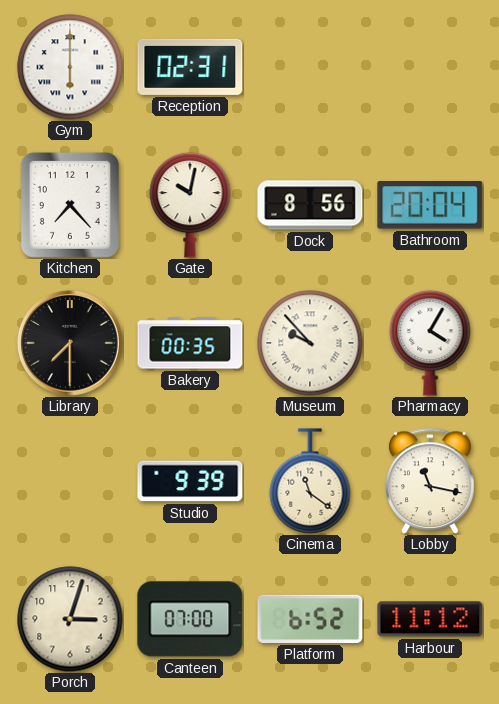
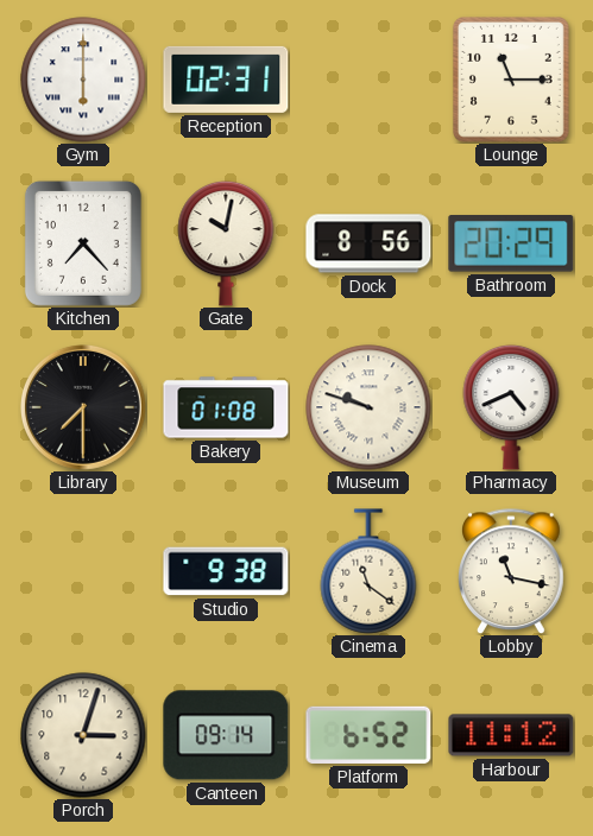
Lounge: none -> 11:15 (511, 81)
Bathroom: 20:04 -> 20:29 (511, 243)
Bakery: 00:35 -> 01:08 (226, 407)
Museum: 9:53 -> 9:48 (368, 407)
Pharmacy: 4:05 -> 4:41 (511, 407)
Studio: 9:39 -> 9:38 (226, 571)
Canteen: 07:00 -> 09:14 (226, 735)
